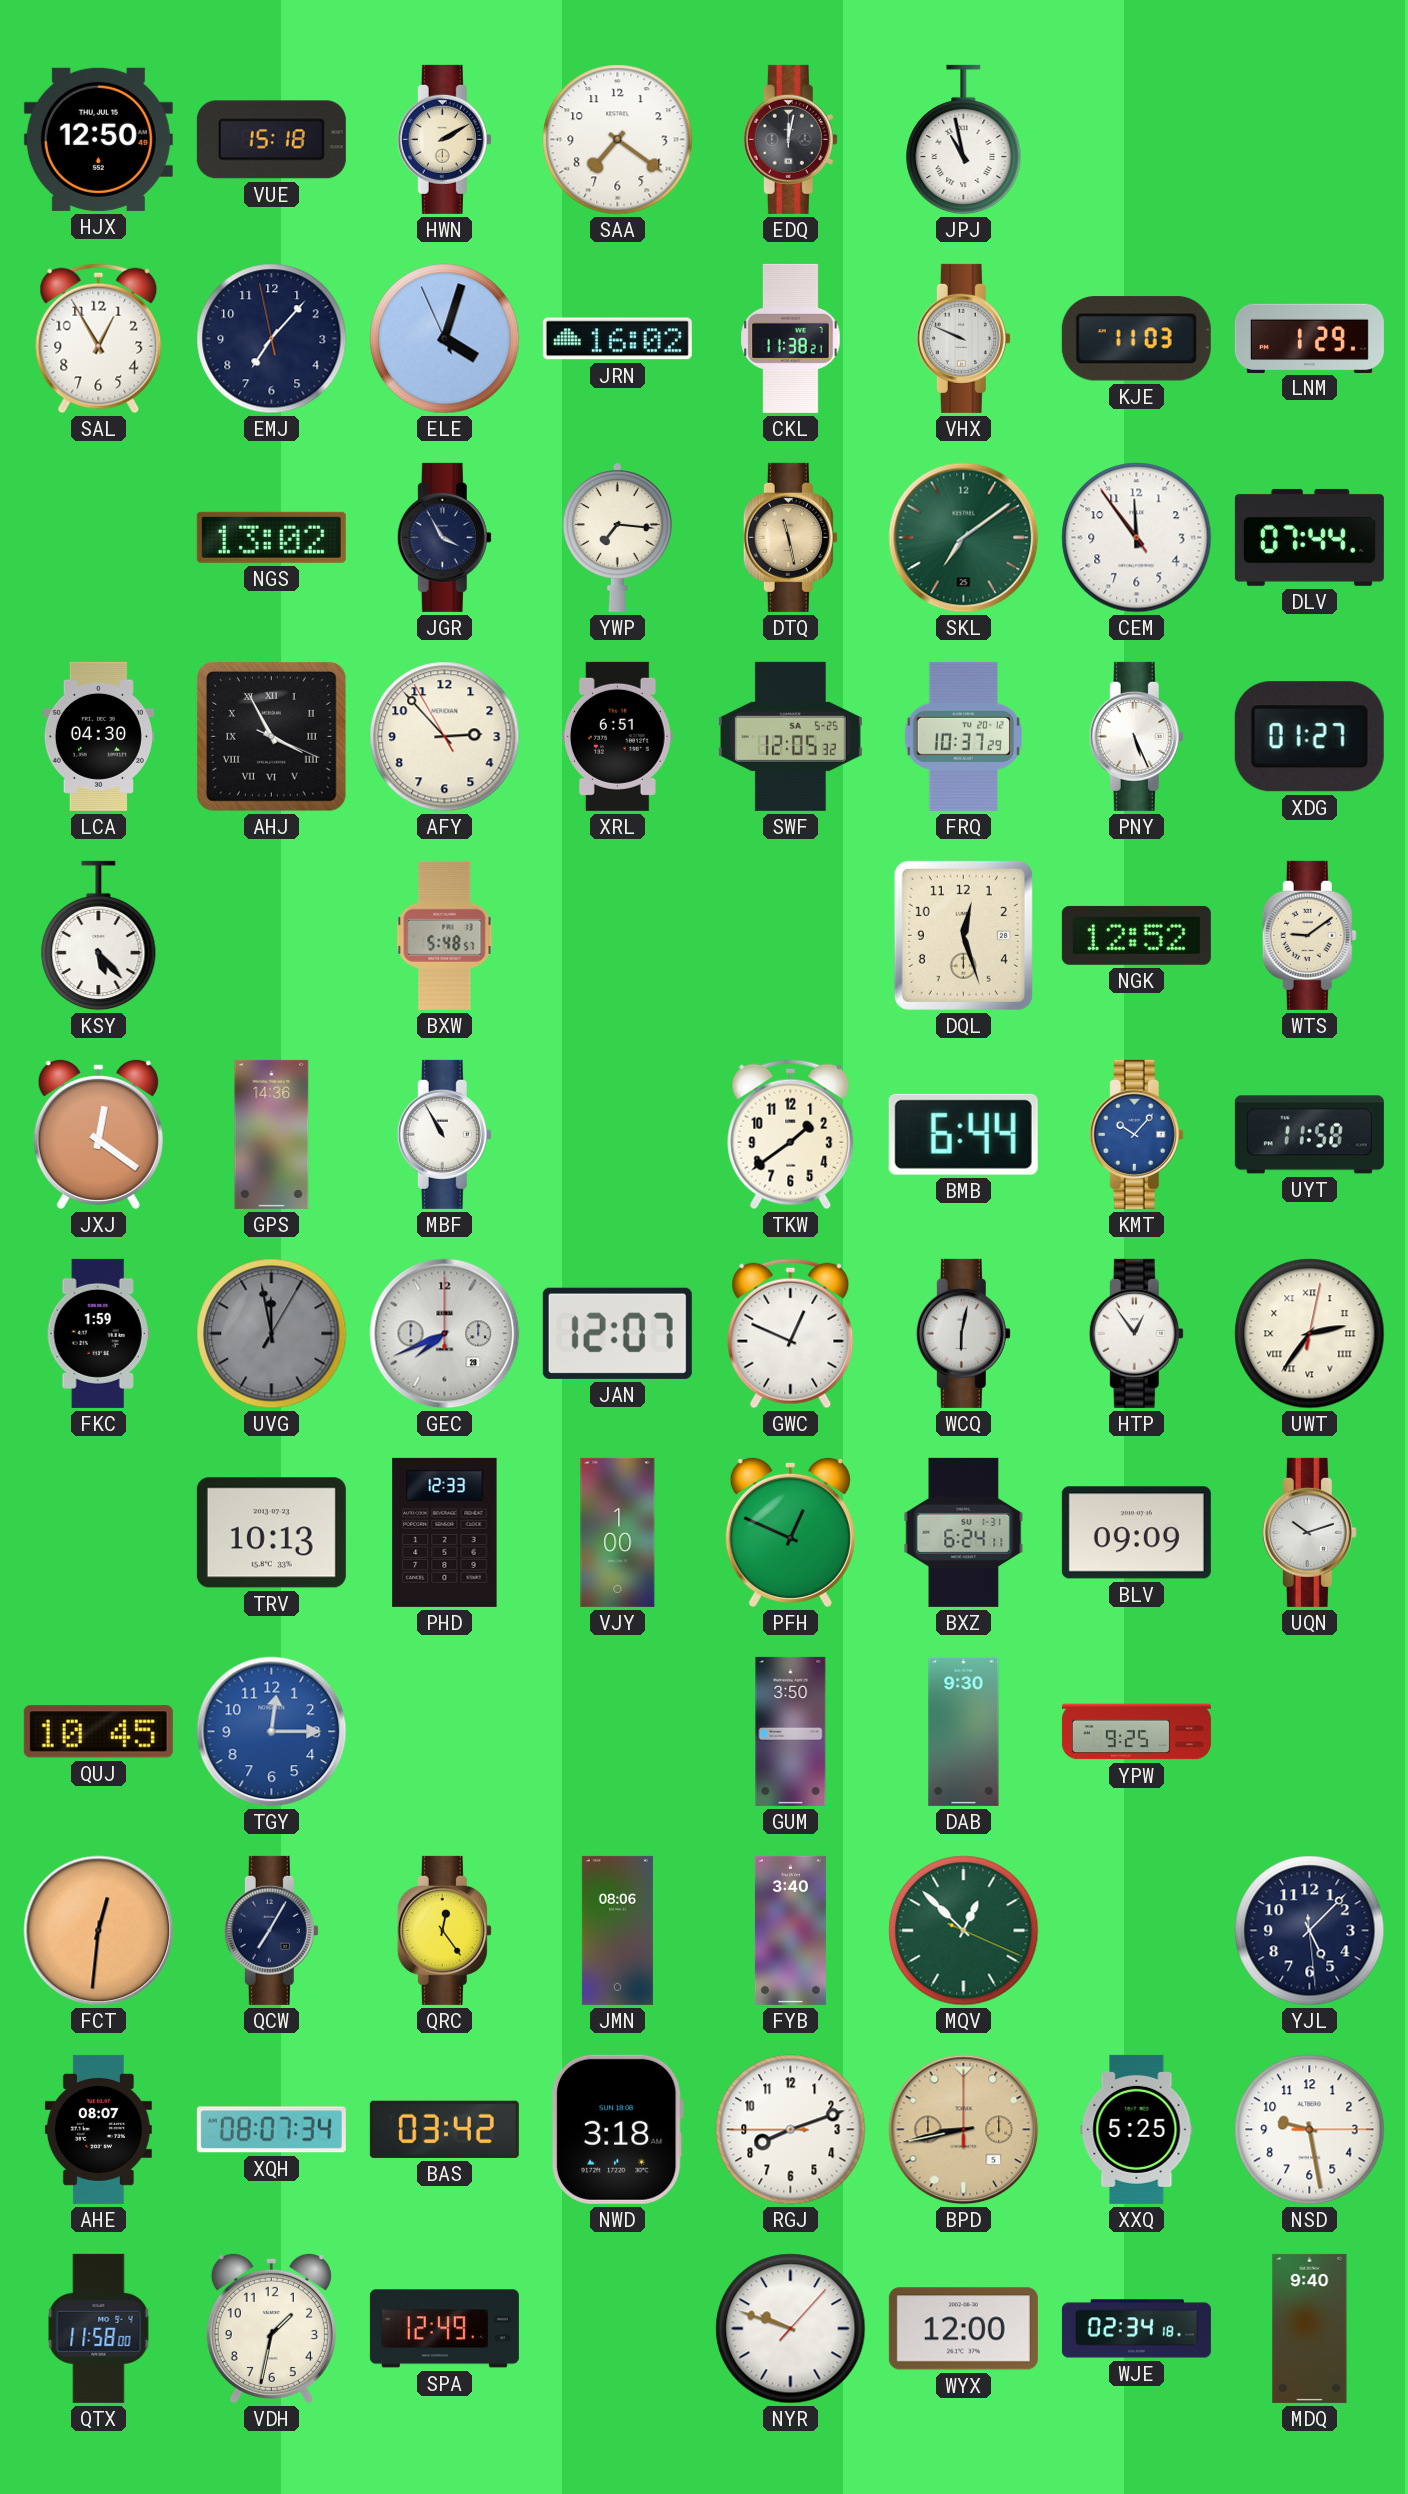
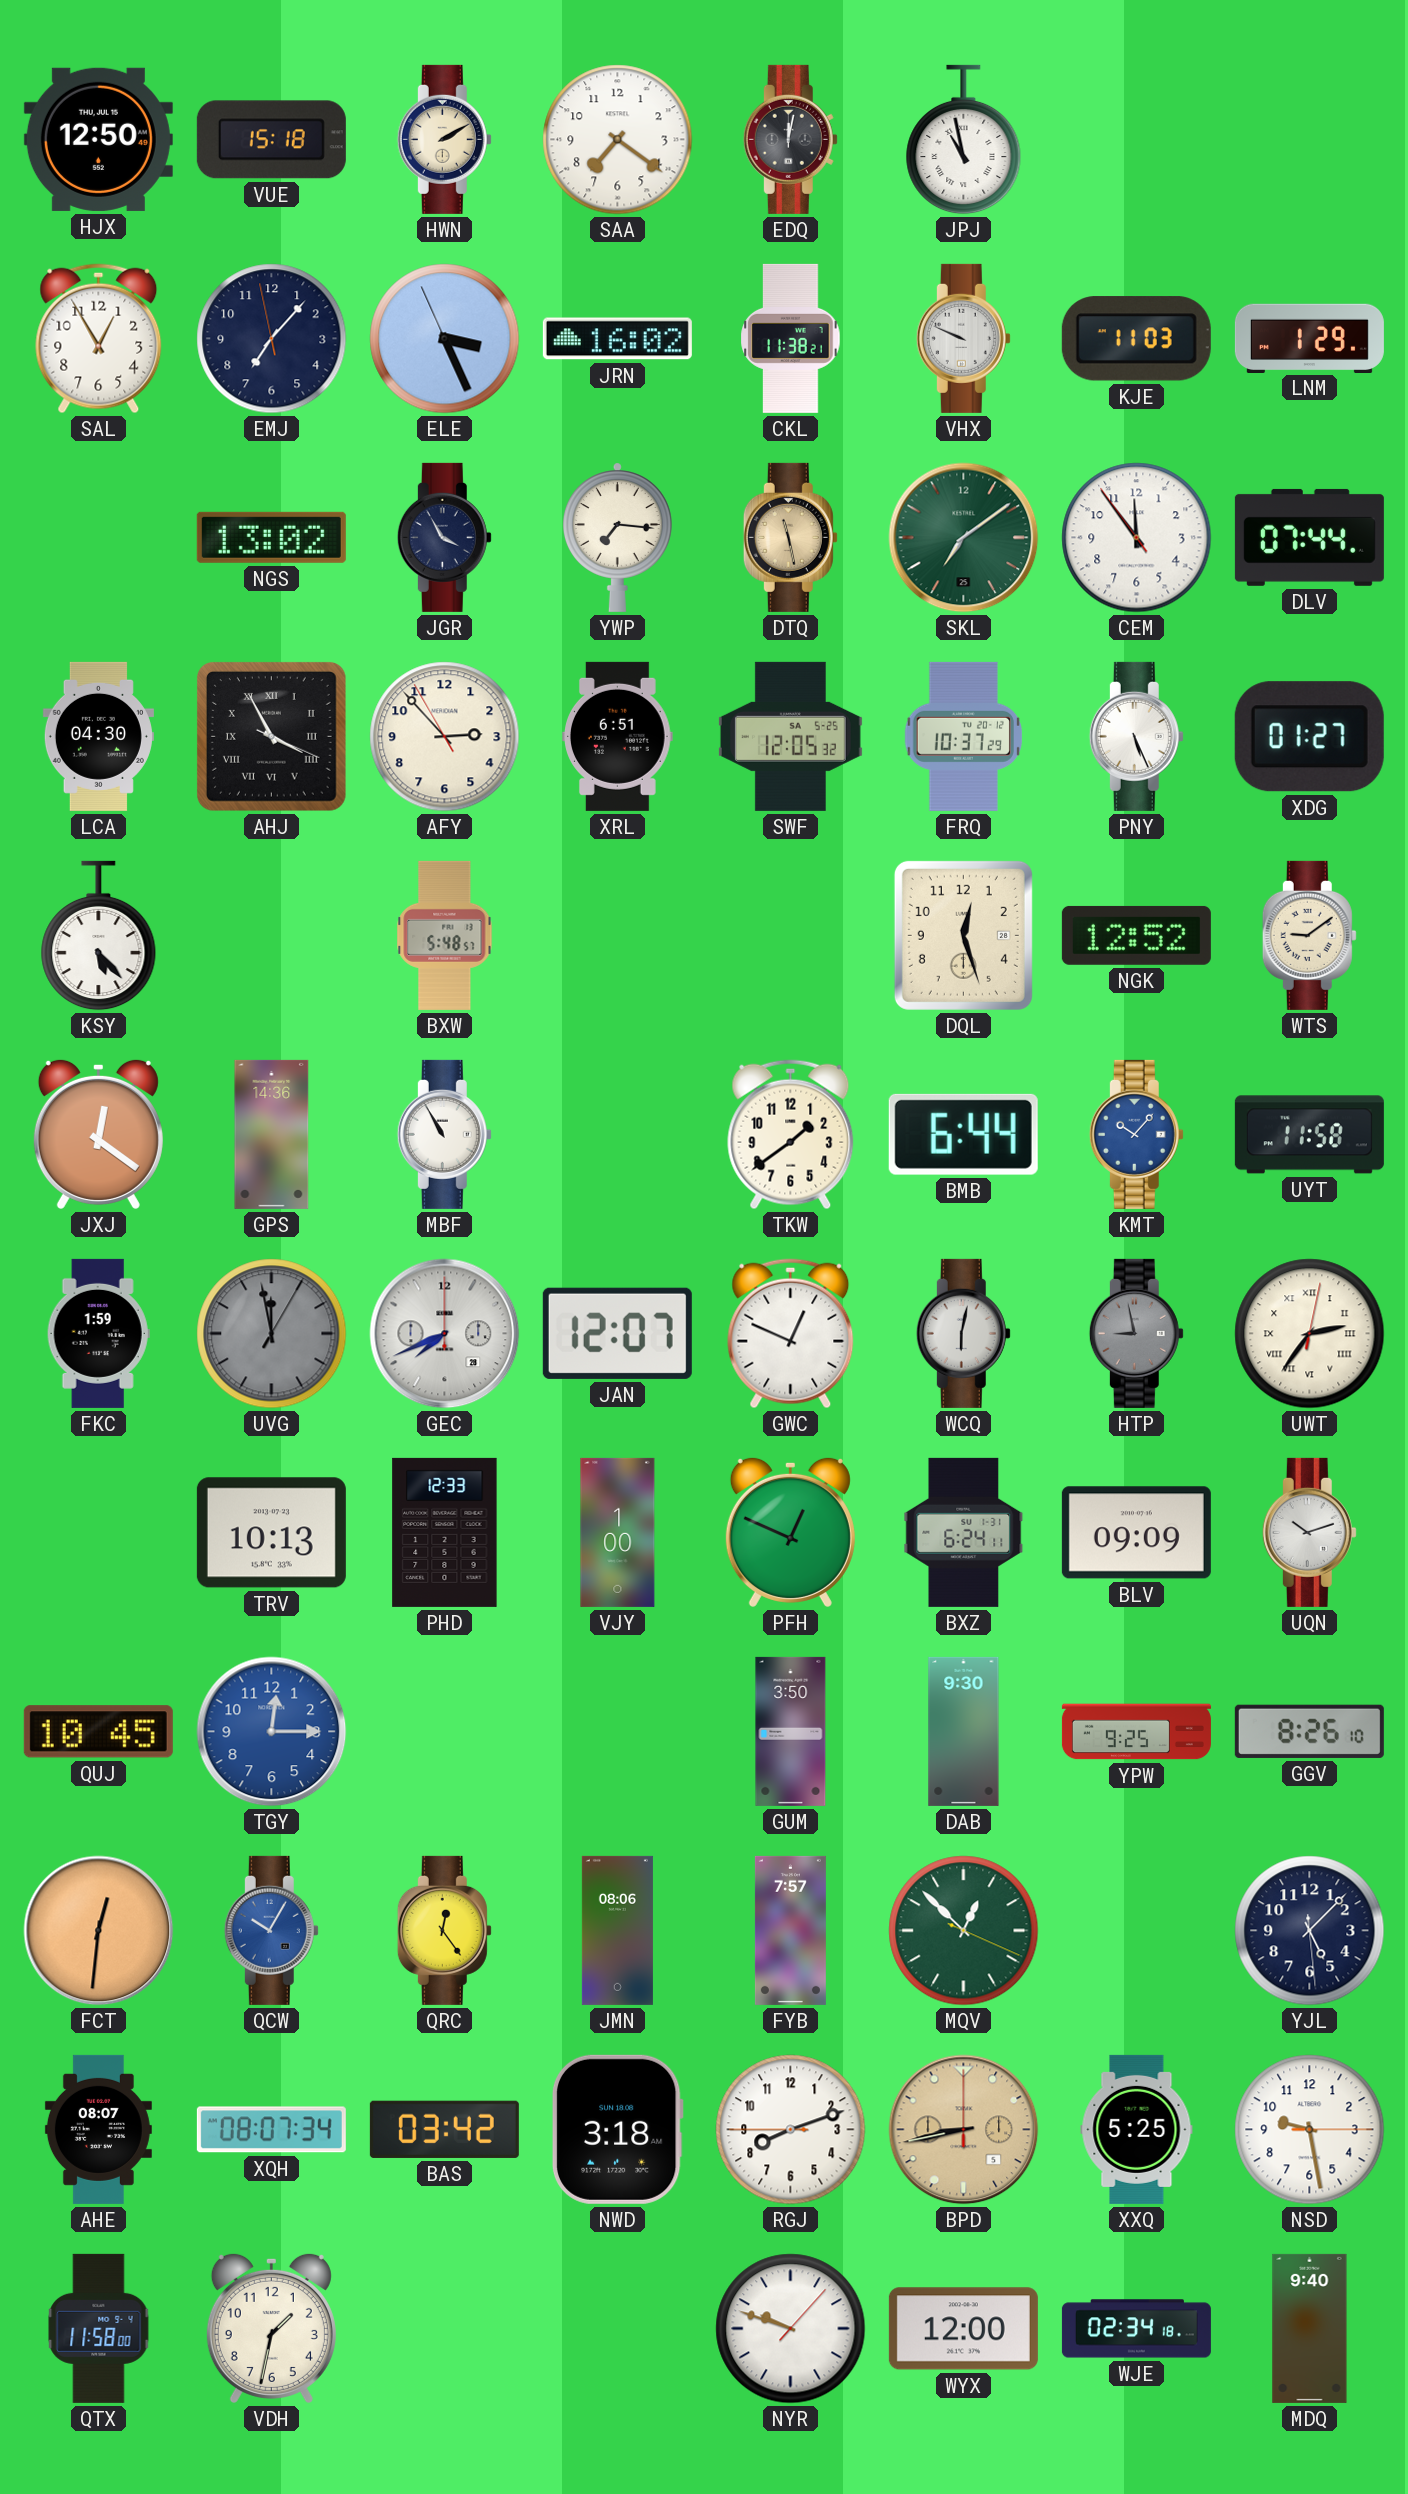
ELE: 4:02 -> 3:25 (445, 339)
HTP: 12:54 -> 8:58 (1136, 1333)
HTP dial: white -> grey (1136, 1333)
GGV: none -> 8:26 (1309, 1731)
QCW: 7:05 -> 10:05 (271, 1930)
QCW dial: navy -> blue (271, 1930)
FYB: 3:40 -> 7:57 (790, 1930)
SPA: 12:49 -> none (444, 2329)
